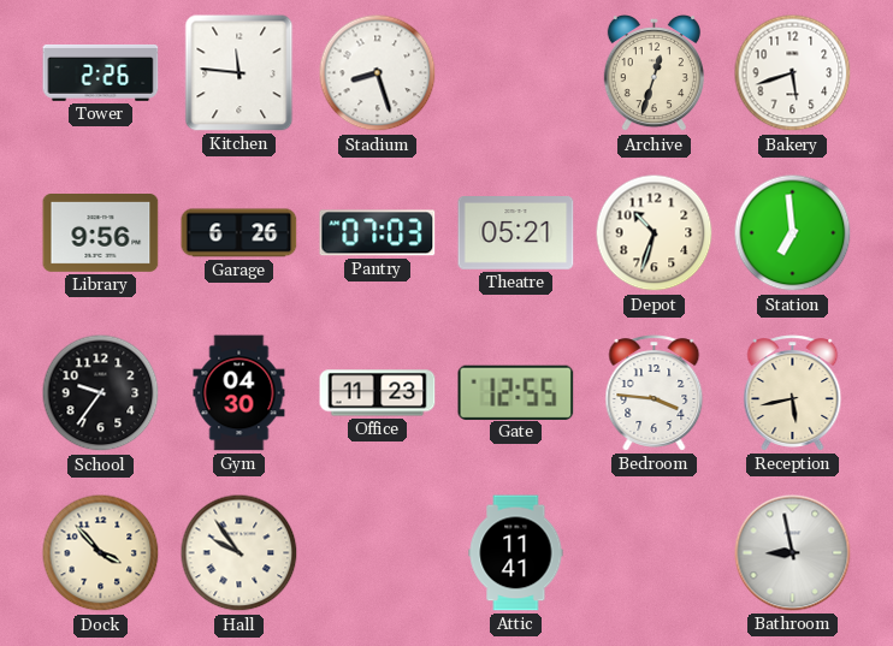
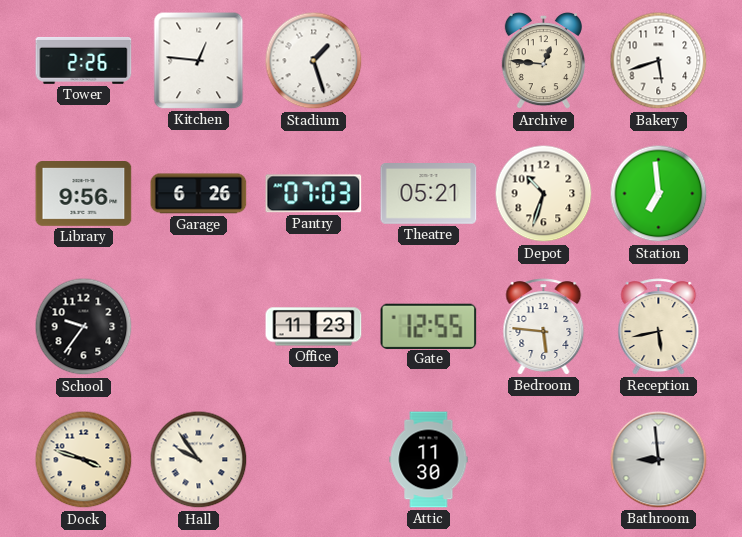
Kitchen: 11:46 -> 12:46 (199, 61)
Stadium: 8:27 -> 1:27 (314, 61)
Archive: 12:33 -> 12:46 (543, 62)
Gym: 04:30 -> none (239, 393)
Bedroom: 3:46 -> 5:46 (544, 327)
Dock: 3:53 -> 3:48 (84, 460)
Attic: 11:41 -> 11:30 (429, 460)
Bathroom: 8:58 -> 8:59 (659, 460)
